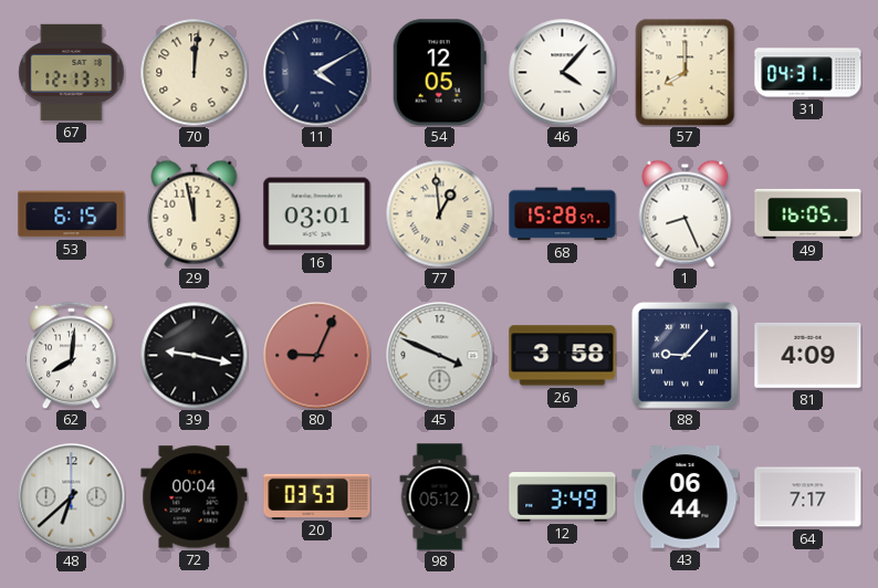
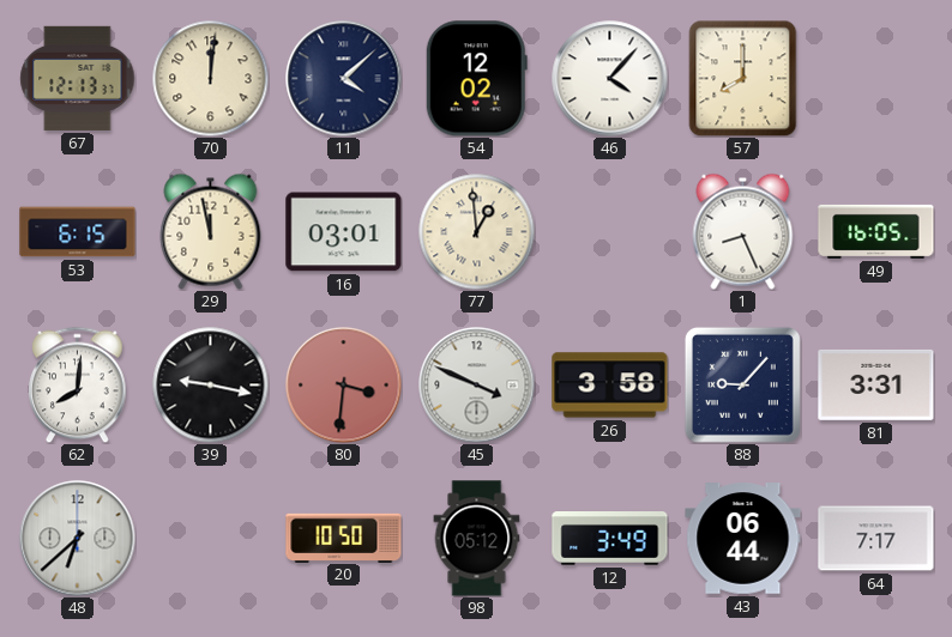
11: 4:10 -> 4:08 (344, 79)
54: 12:05 -> 12:02 (476, 79)
31: 04:31 -> none (808, 73)
68: 15:28 -> none (563, 214)
80: 9:04 -> 3:31 (344, 386)
81: 4:09 -> 3:31 (876, 384)
72: 00:04 -> none (195, 497)
20: 03:53 -> 10:50 (344, 538)
